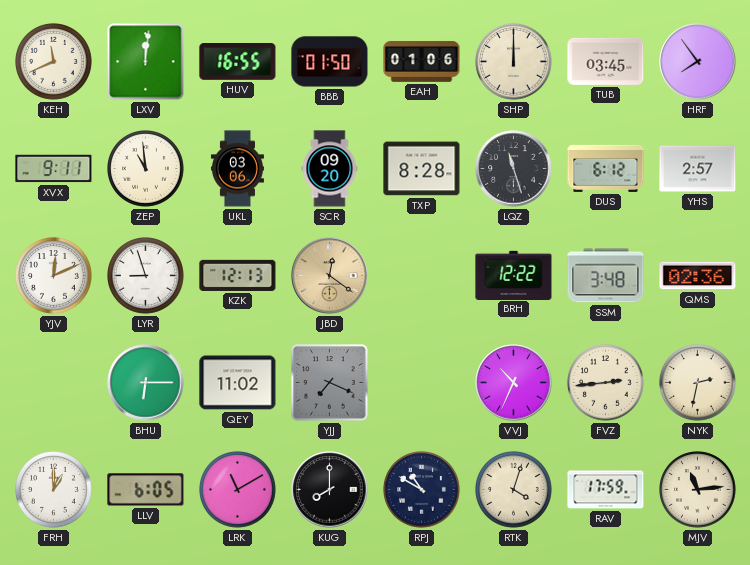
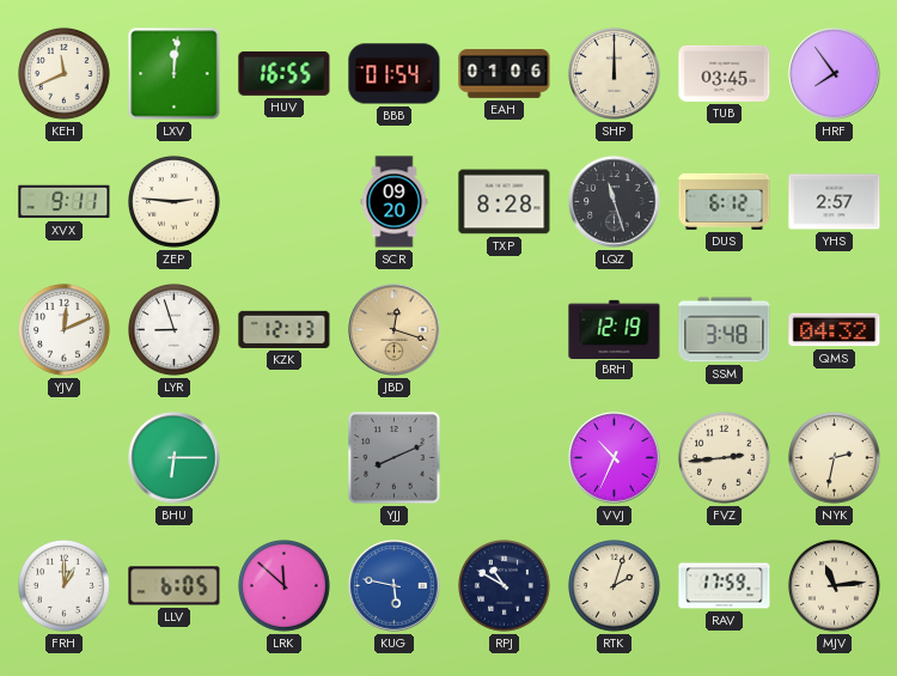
BBB: 01:50 -> 01:54 (395, 74)
ZEP: 10:59 -> 2:46 (175, 202)
UKL: 03:06 -> none (237, 169)
JBD: 12:21 -> 12:18 (395, 330)
BRH: 12:22 -> 12:19 (615, 329)
QMS: 02:36 -> 04:32 (835, 330)
QEY: 11:02 -> none (238, 383)
YJJ: 7:19 -> 8:11 (395, 458)
LRK: 11:10 -> 11:52 (285, 586)
KUG: 8:00 -> 5:47 (395, 586)
KUG dial: black -> blue (395, 586)
RTK: 4:03 -> 2:03 (615, 586)
